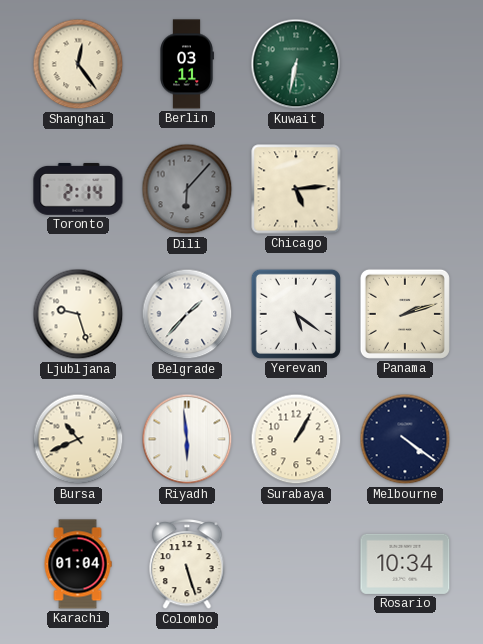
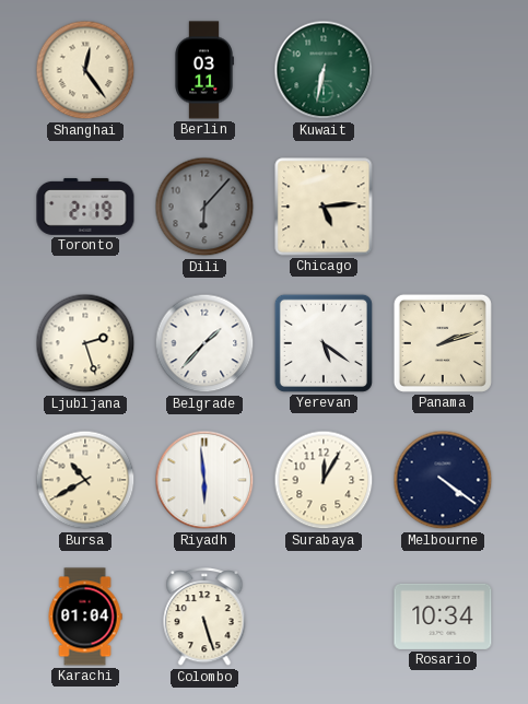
Toronto: 2:14 -> 2:19 (85, 207)
Ljubljana: 9:27 -> 2:27 (85, 343)
Bursa: 10:41 -> 10:40 (85, 480)
Surabaya: 1:05 -> 12:05 (324, 480)
